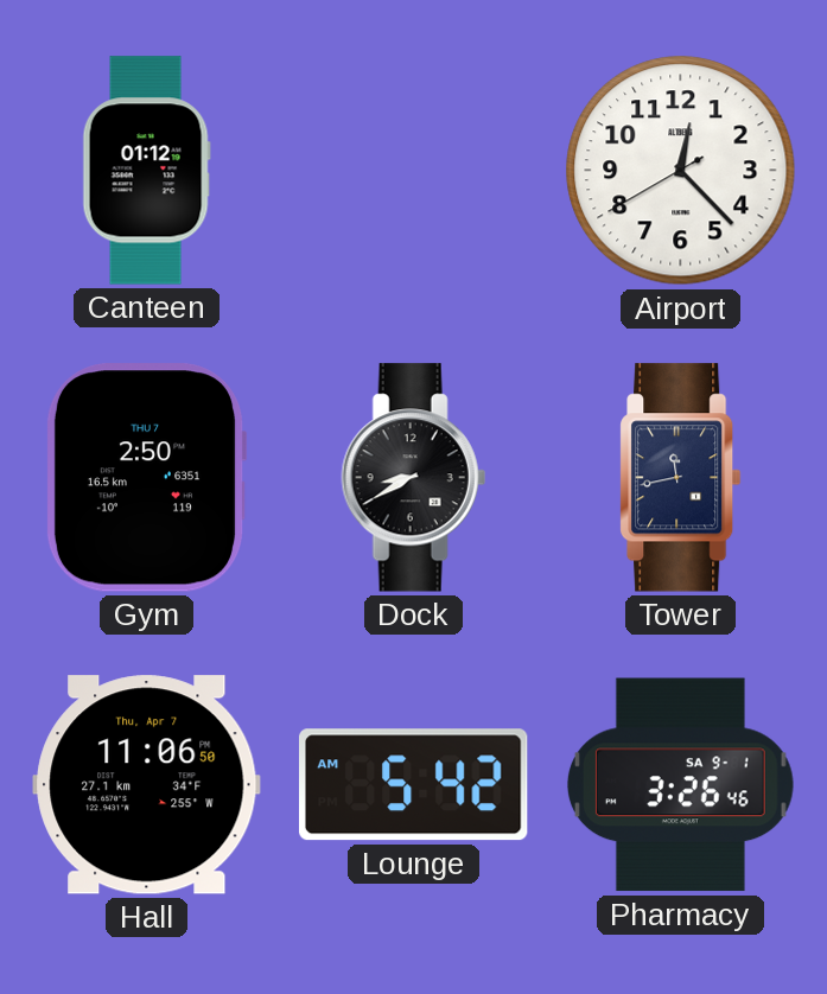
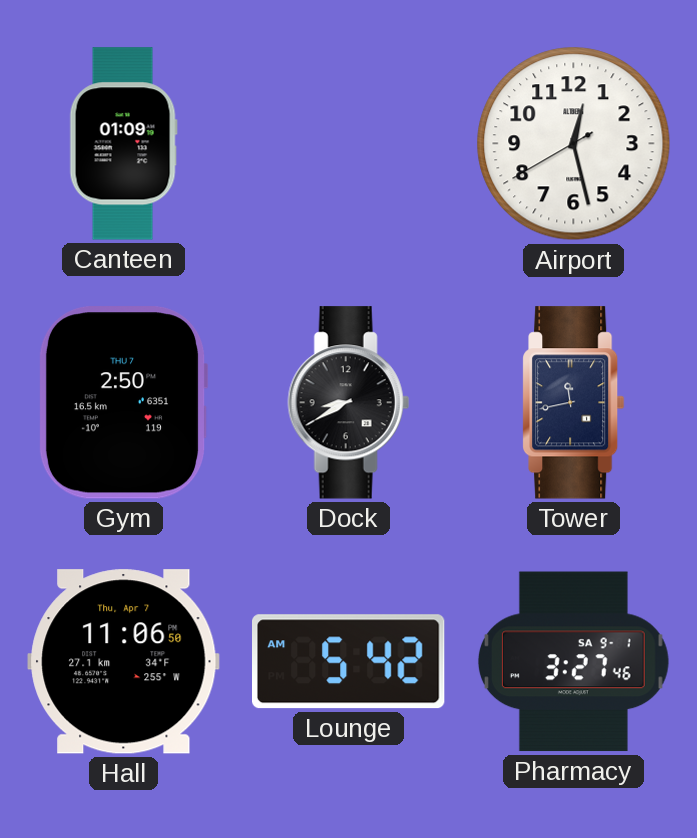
Canteen: 01:12 -> 01:09 (123, 144)
Airport: 12:22 -> 12:27 (574, 144)
Pharmacy: 3:26 -> 3:27 (573, 662)
